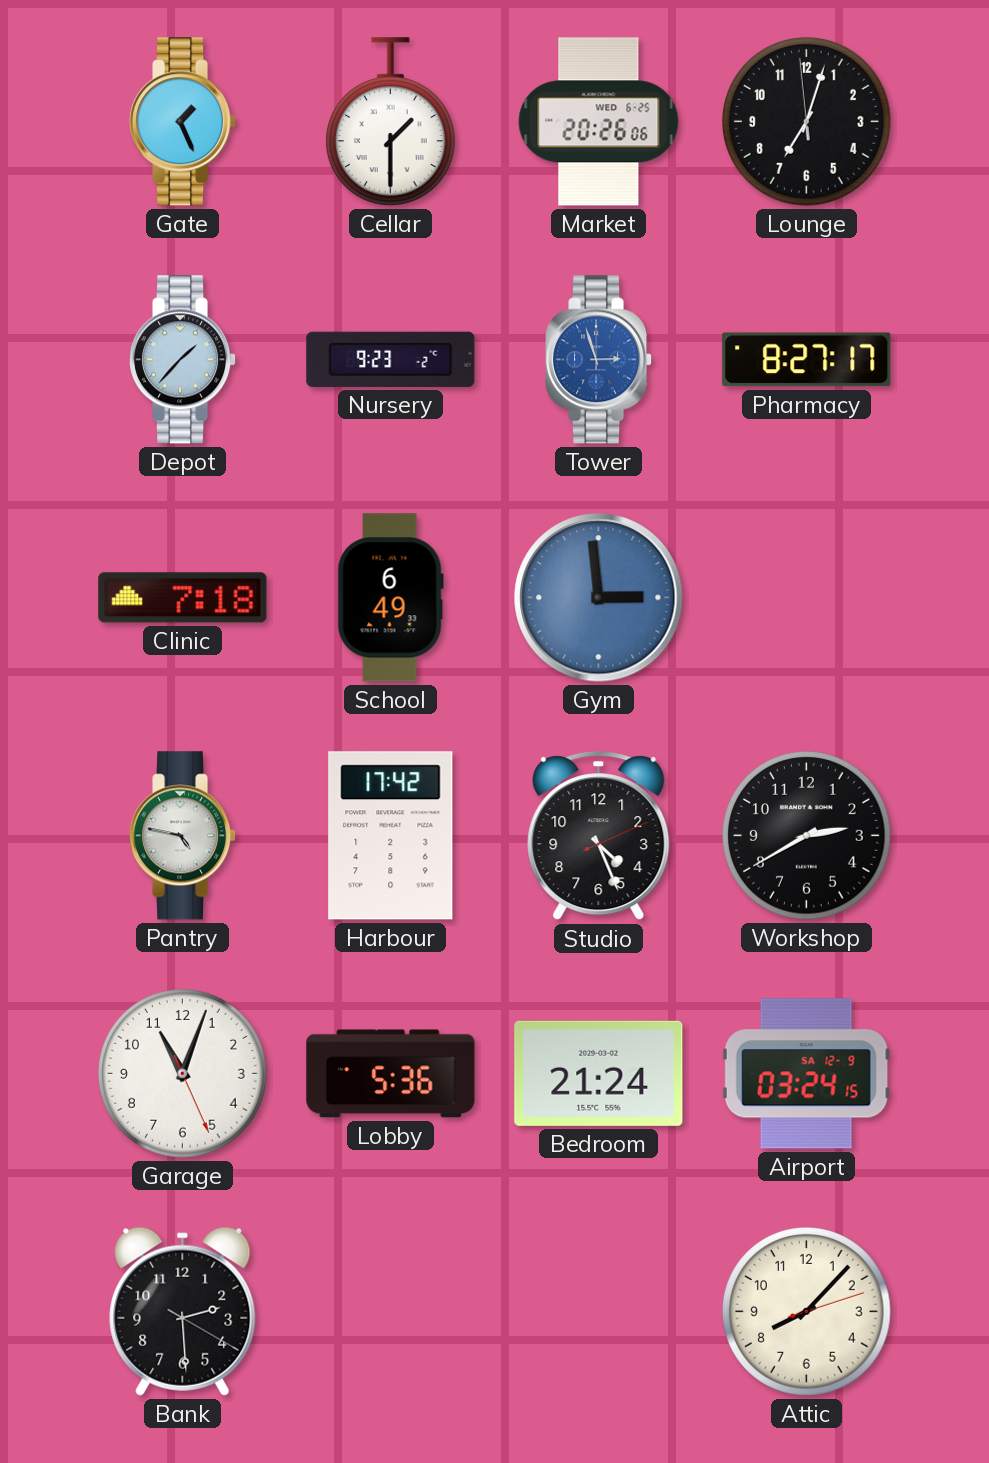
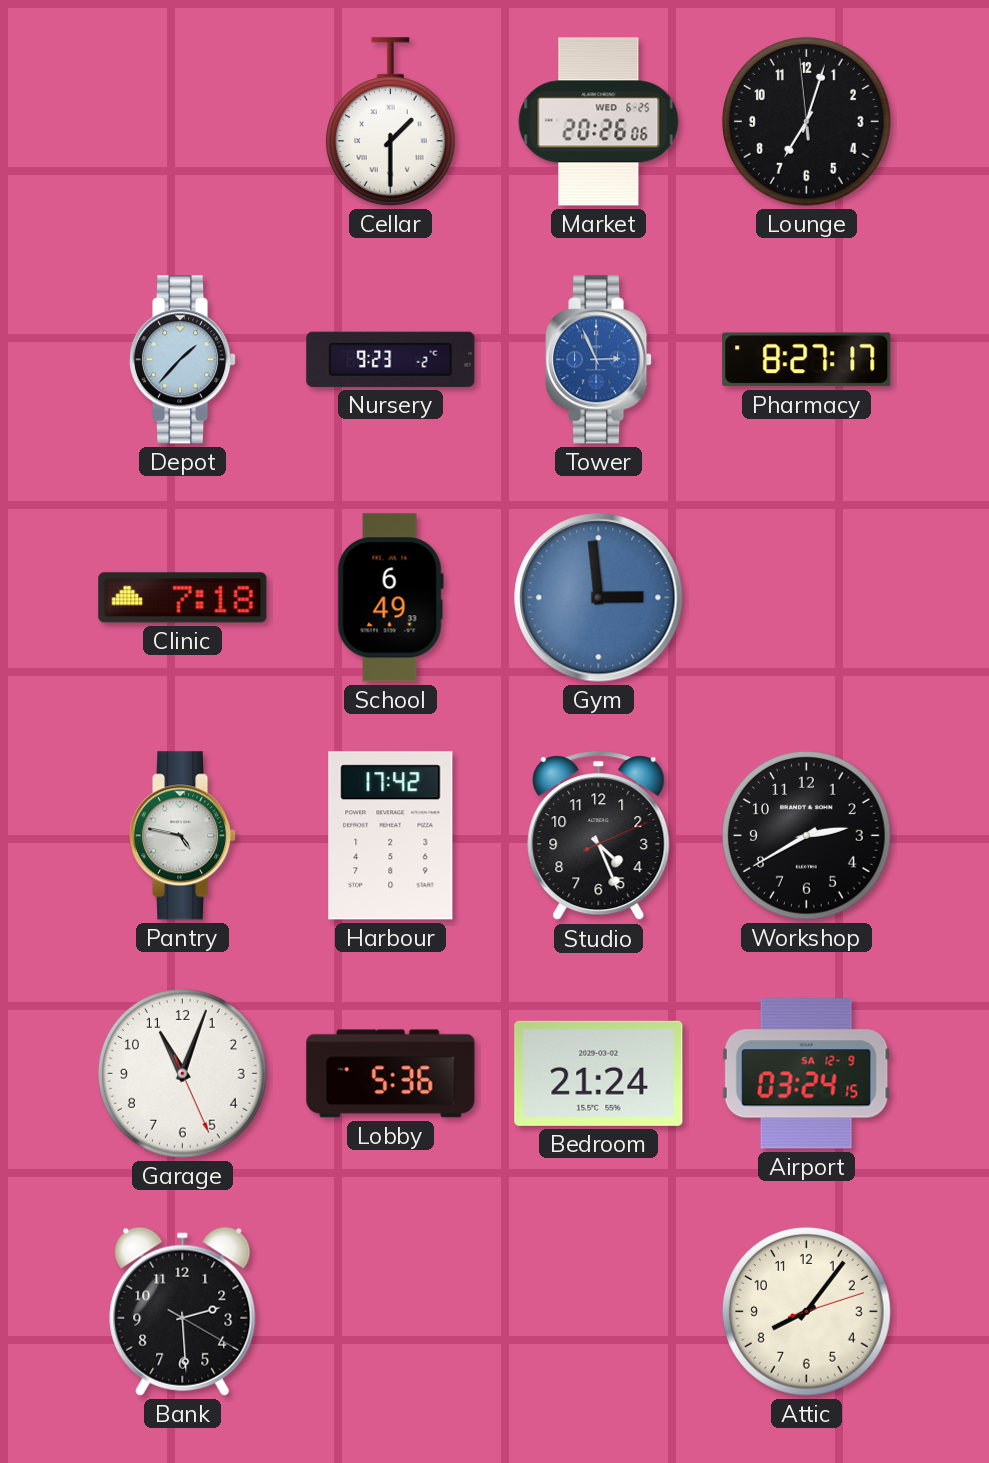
Gate: 1:26 -> none (184, 122)
Tower: 2:57 -> 2:56 (600, 360)
Attic: 8:07 -> 8:06 (807, 1312)
